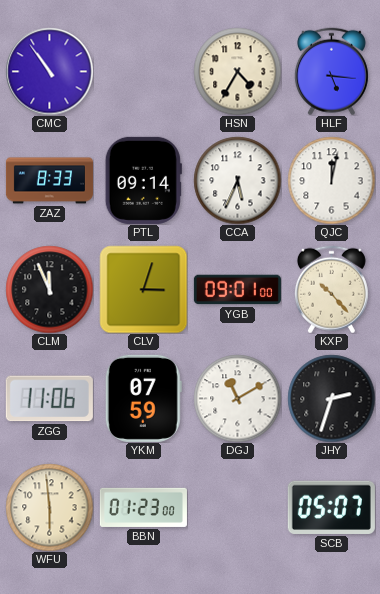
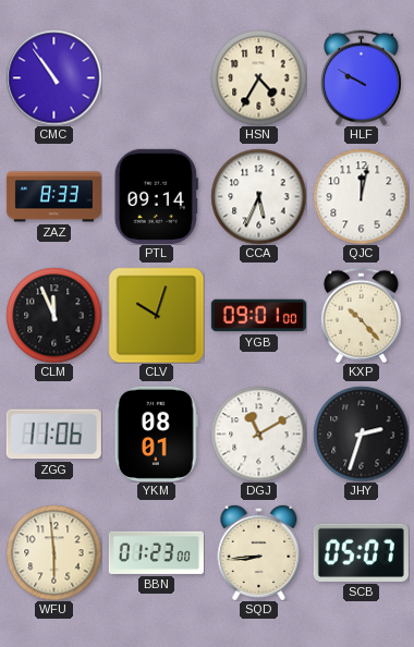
HLF: 5:16 -> 9:50 (361, 77)
CLV: 3:03 -> 10:03 (156, 315)
YKM: 07:59 -> 08:01 (156, 434)
SQD: none -> 8:44 (259, 552)
